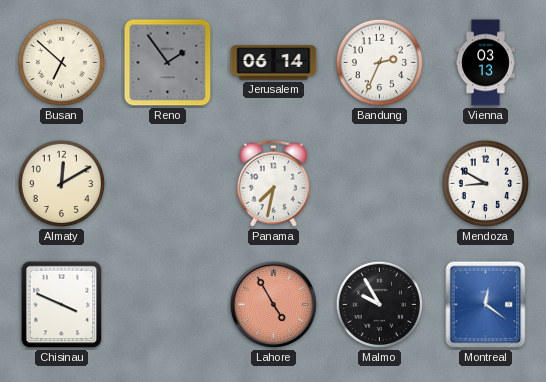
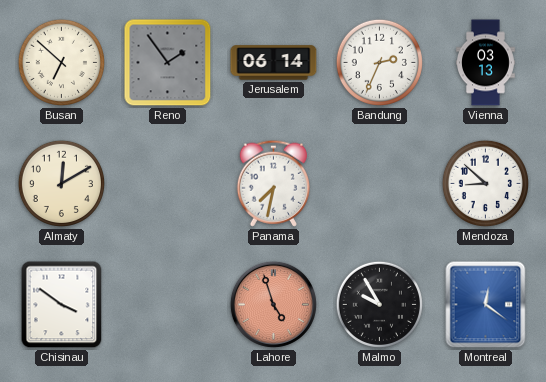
Mendoza: 8:50 -> 8:52 (485, 183)
Chisinau: 3:49 -> 3:51 (62, 305)
Lahore: 4:55 -> 4:57 (273, 304)
